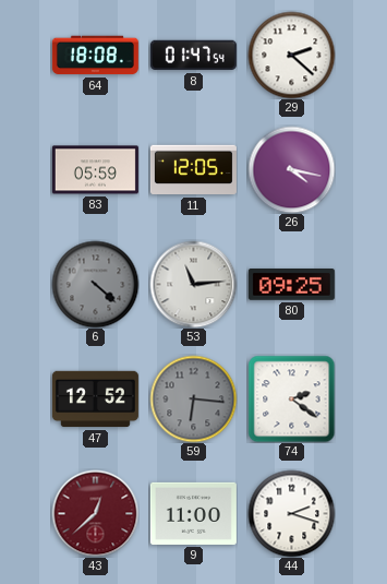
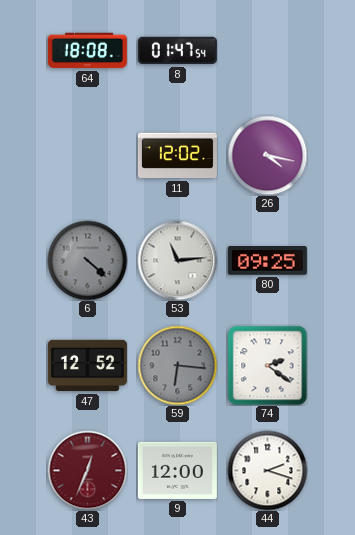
29: 2:22 -> none (291, 55)
83: 05:59 -> none (95, 170)
11: 12:05 -> 12:02 (177, 156)
43: 12:38 -> 12:34 (87, 470)
9: 11:00 -> 12:00 (177, 470)
